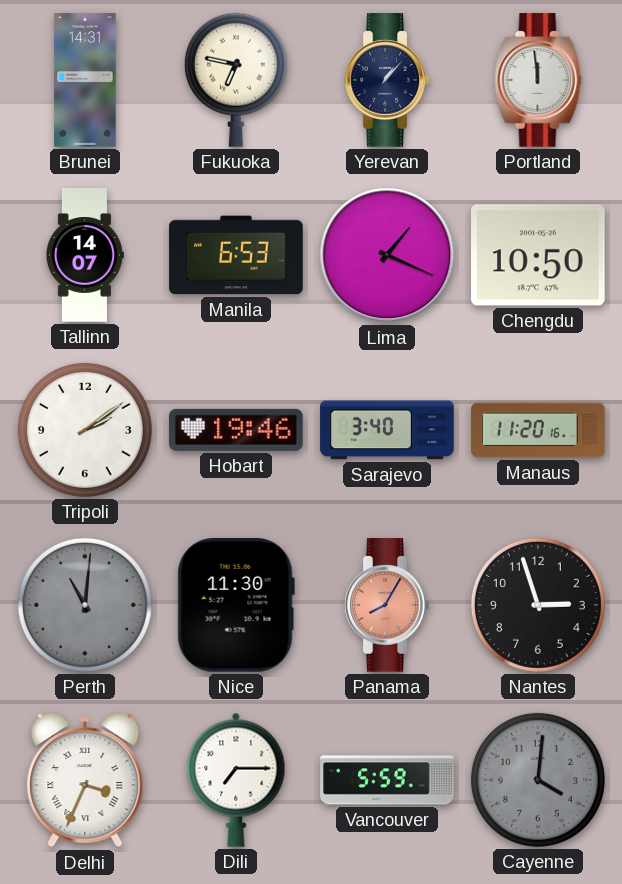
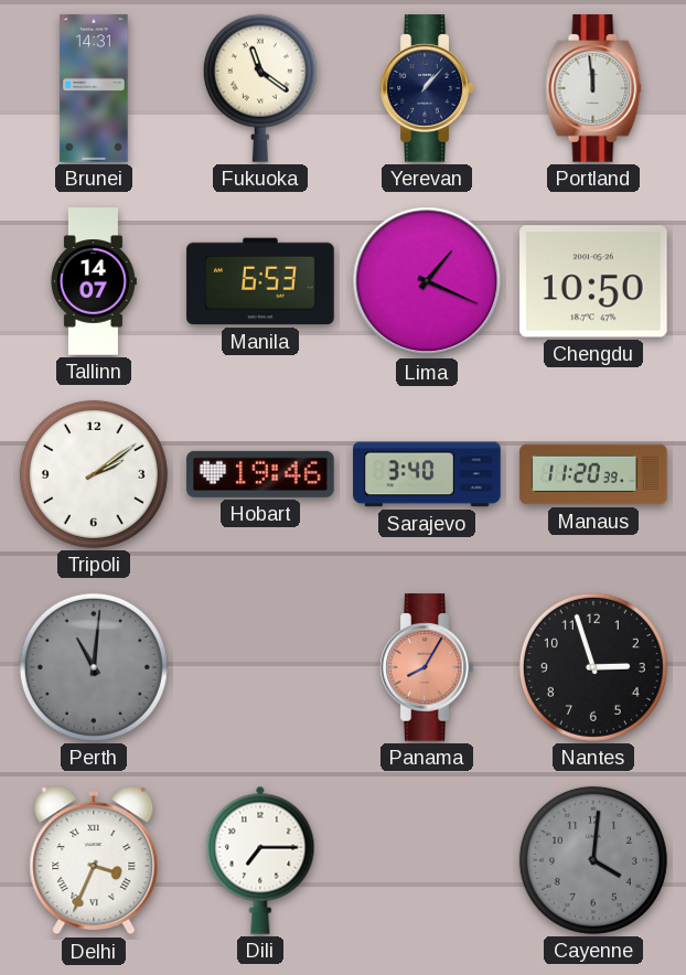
Fukuoka: 6:47 -> 11:21 (260, 88)
Manaus: 11:20:16 -> 11:20:39 (593, 474)
Nice: 11:30 -> none (236, 606)
Vancouver: 5:59 -> none (387, 780)
